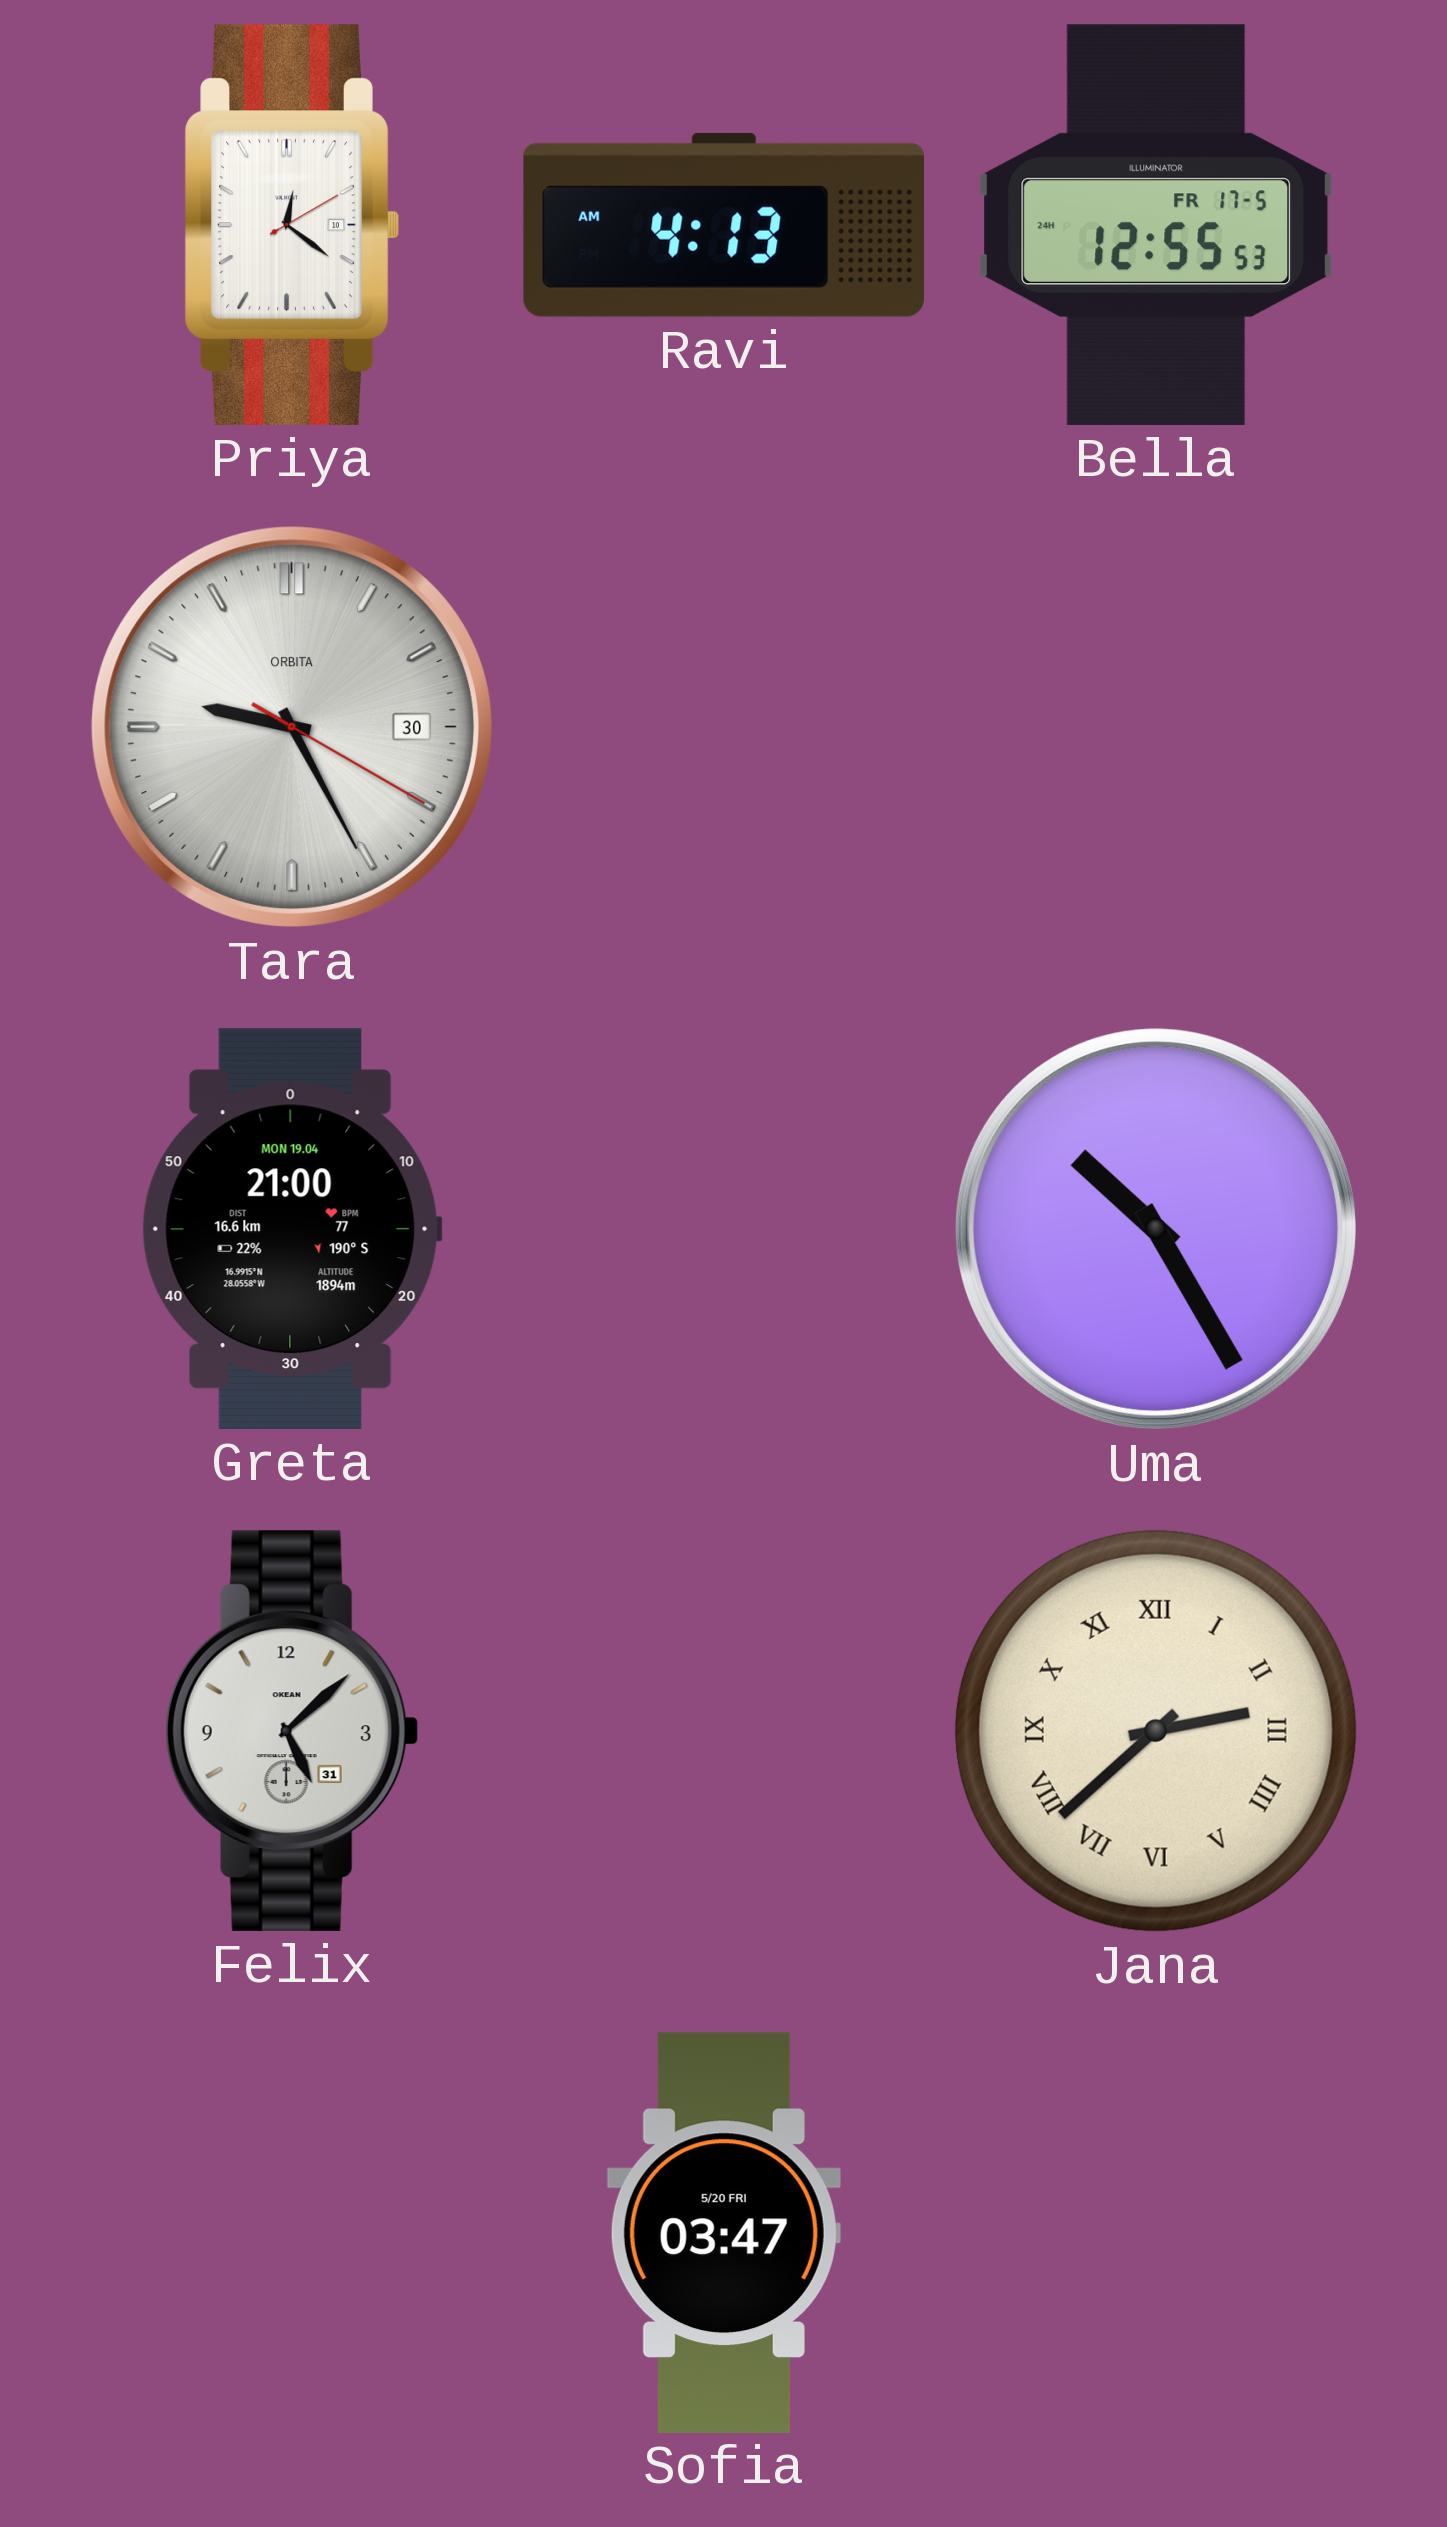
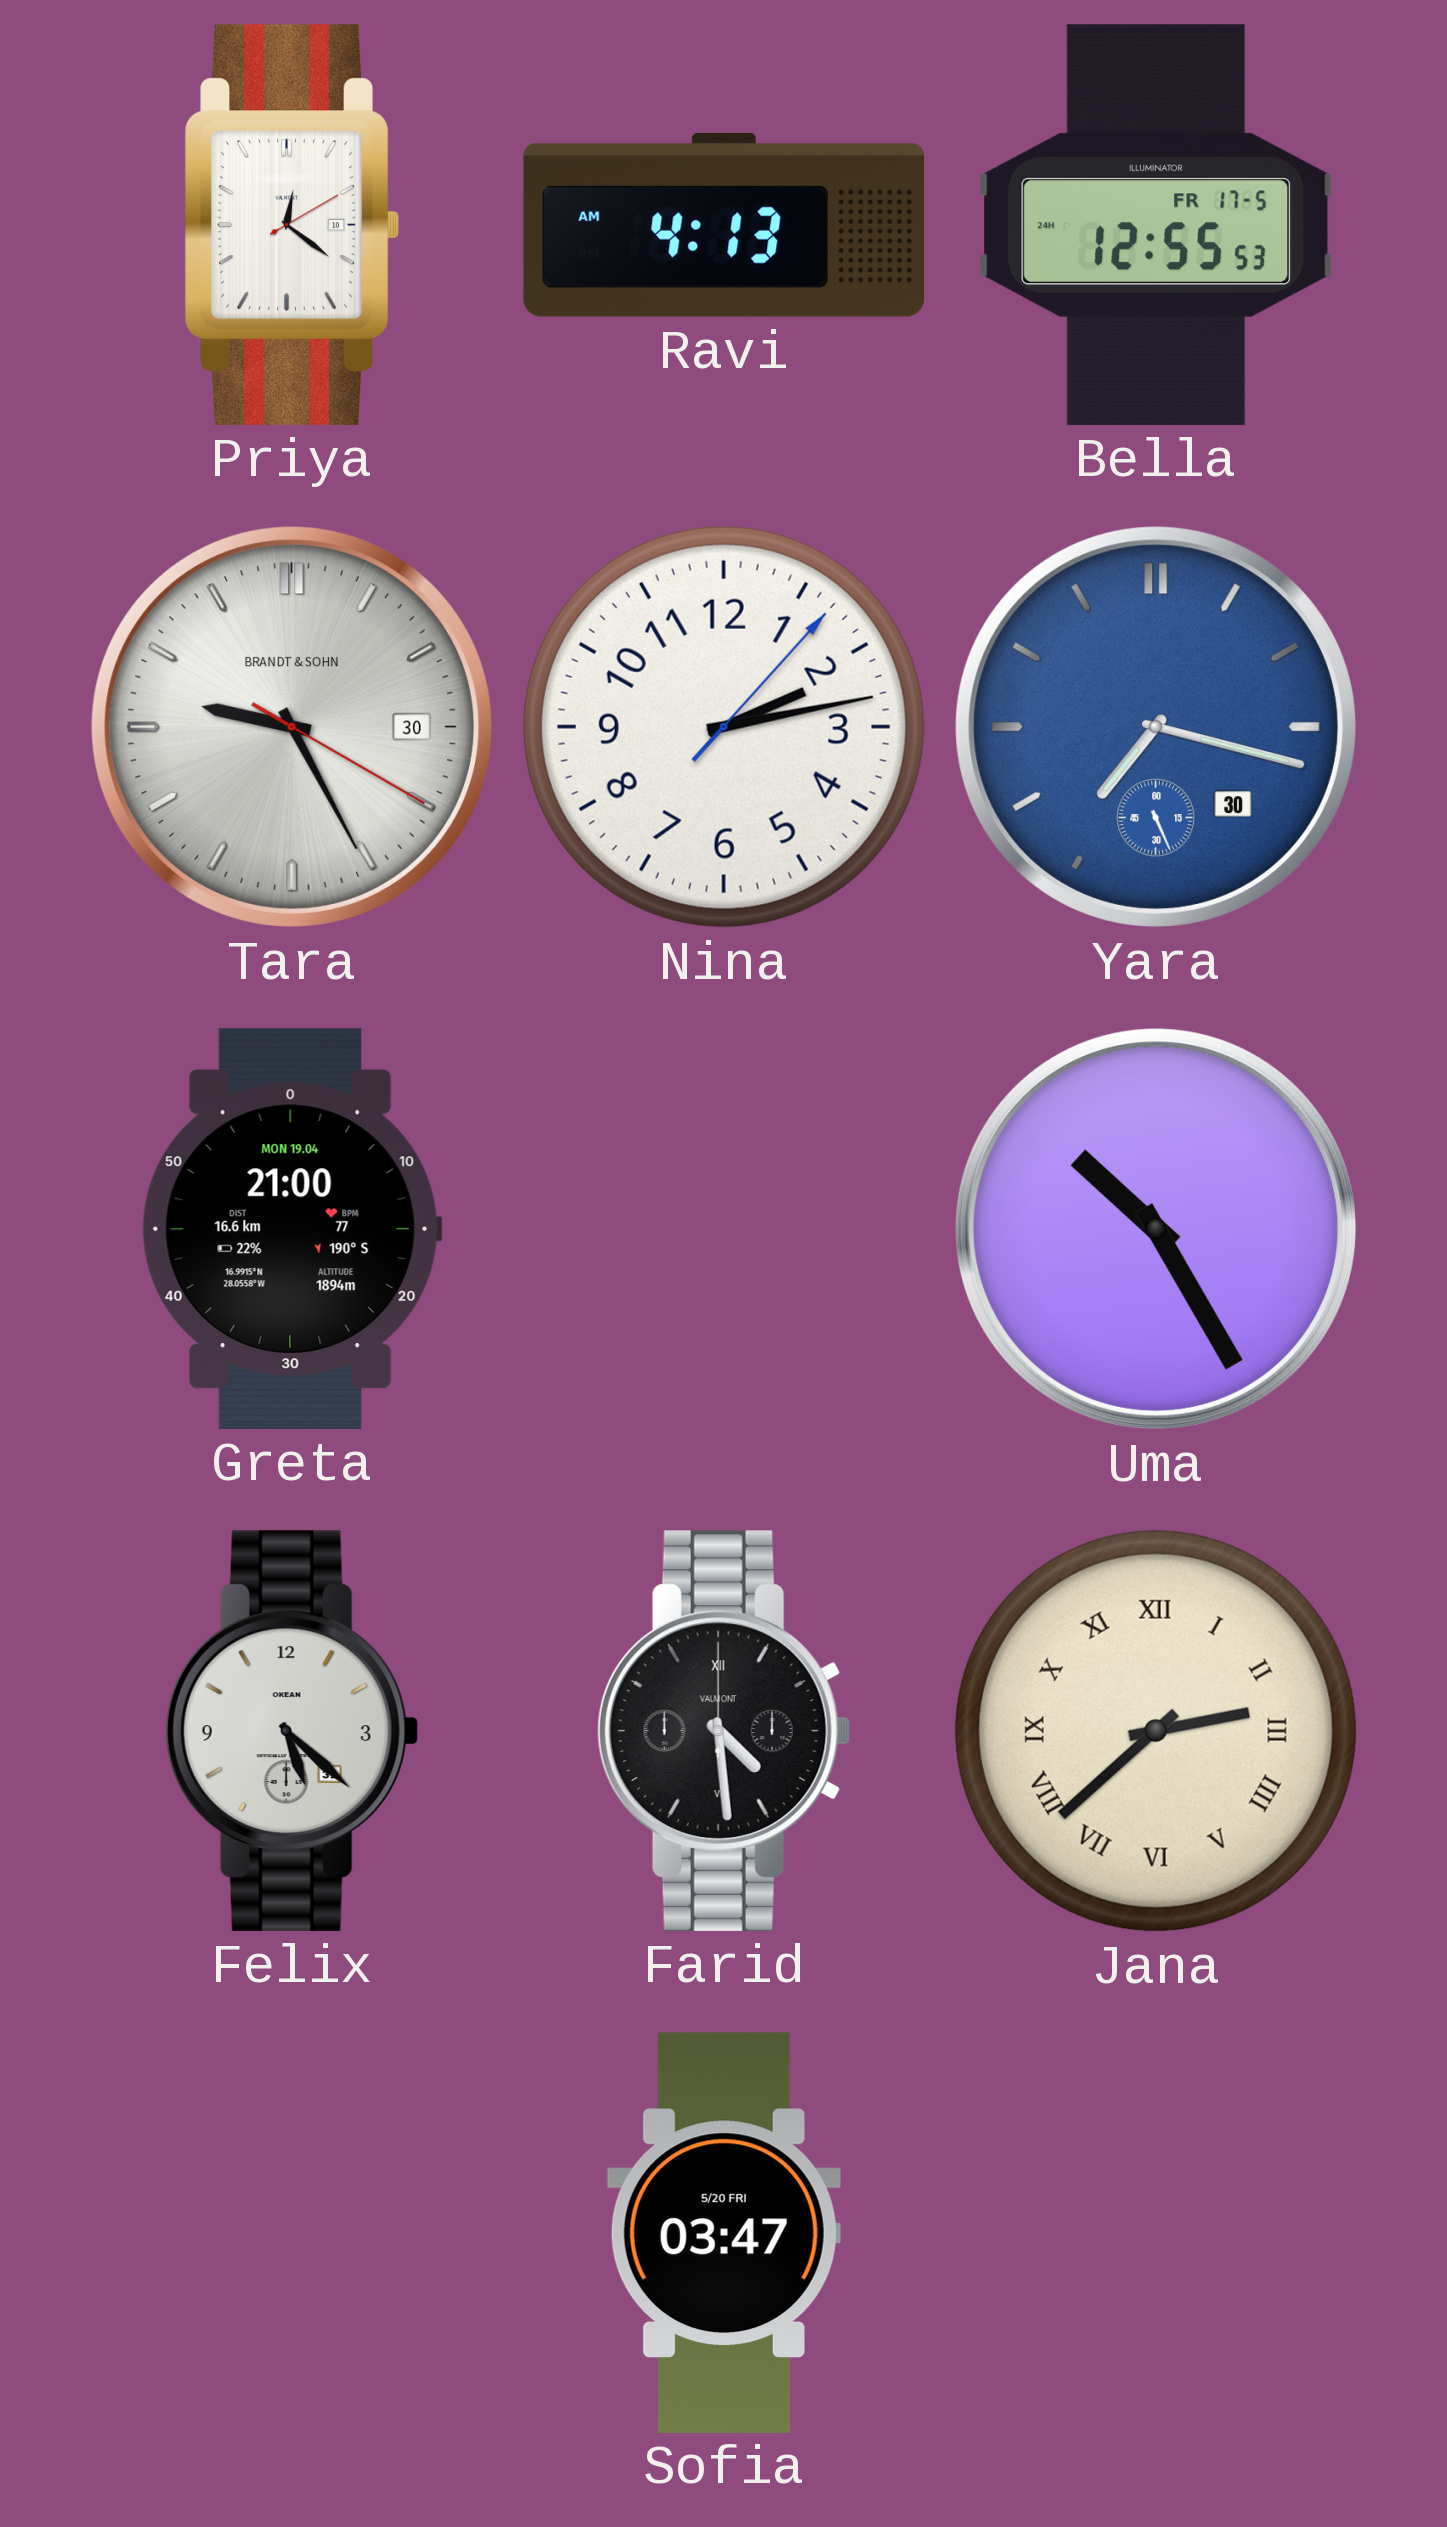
Tara brand: ORBITA -> BRANDT & SOHN (292, 727)
Nina: none -> 2:13 (724, 727)
Yara: none -> 7:17 (1156, 727)
Felix: 5:08 -> 5:22 (292, 1731)
Farid: none -> 4:29 (724, 1731)
